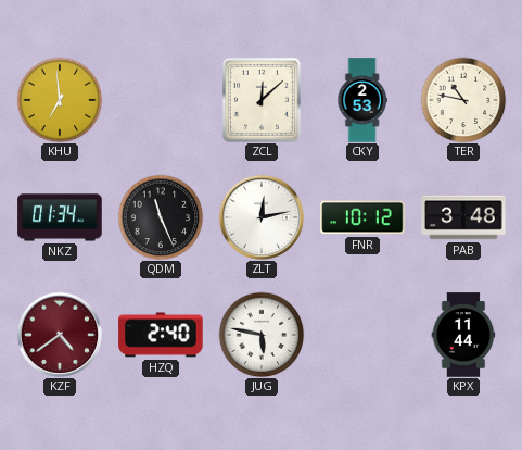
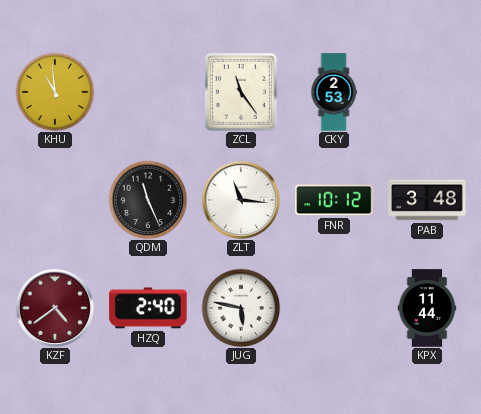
KHU: 6:59 -> 10:59 (55, 92)
ZCL: 12:08 -> 11:24 (241, 92)
TER: 10:47 -> none (463, 100)
NKZ: 01:34 -> none (60, 217)
ZLT: 12:13 -> 11:16 (240, 199)
